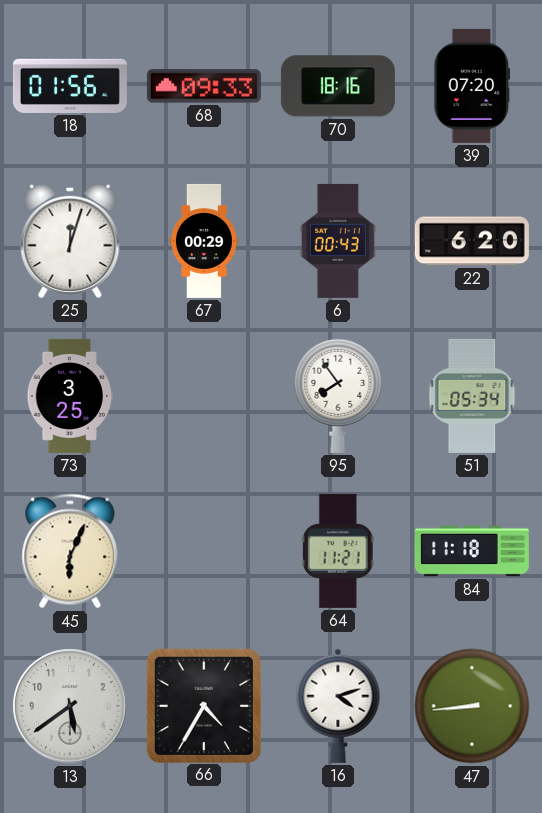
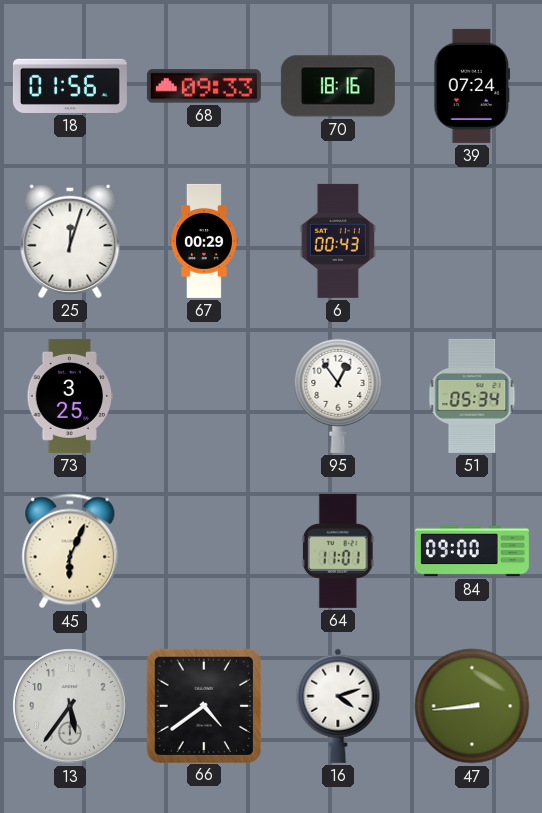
39: 07:20 -> 07:24 (472, 86)
22: 6:20 -> none (472, 241)
95: 7:54 -> 12:54 (338, 396)
64: 11:21 -> 11:01 (338, 551)
84: 11:18 -> 09:00 (472, 551)
13: 5:39 -> 5:36 (70, 706)
66: 4:35 -> 4:39 (203, 705)
